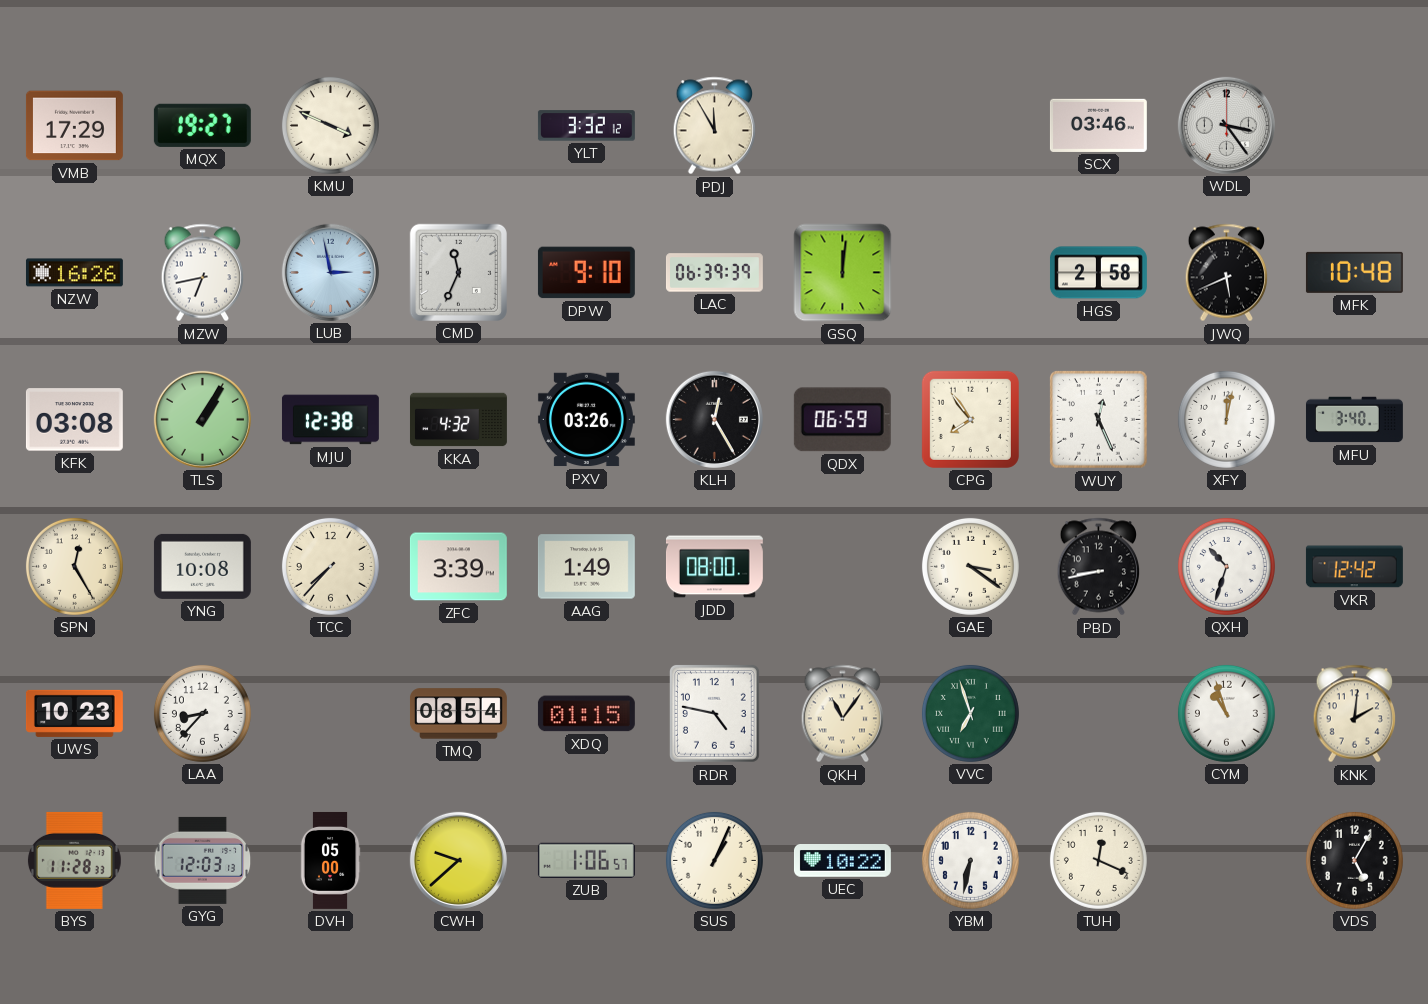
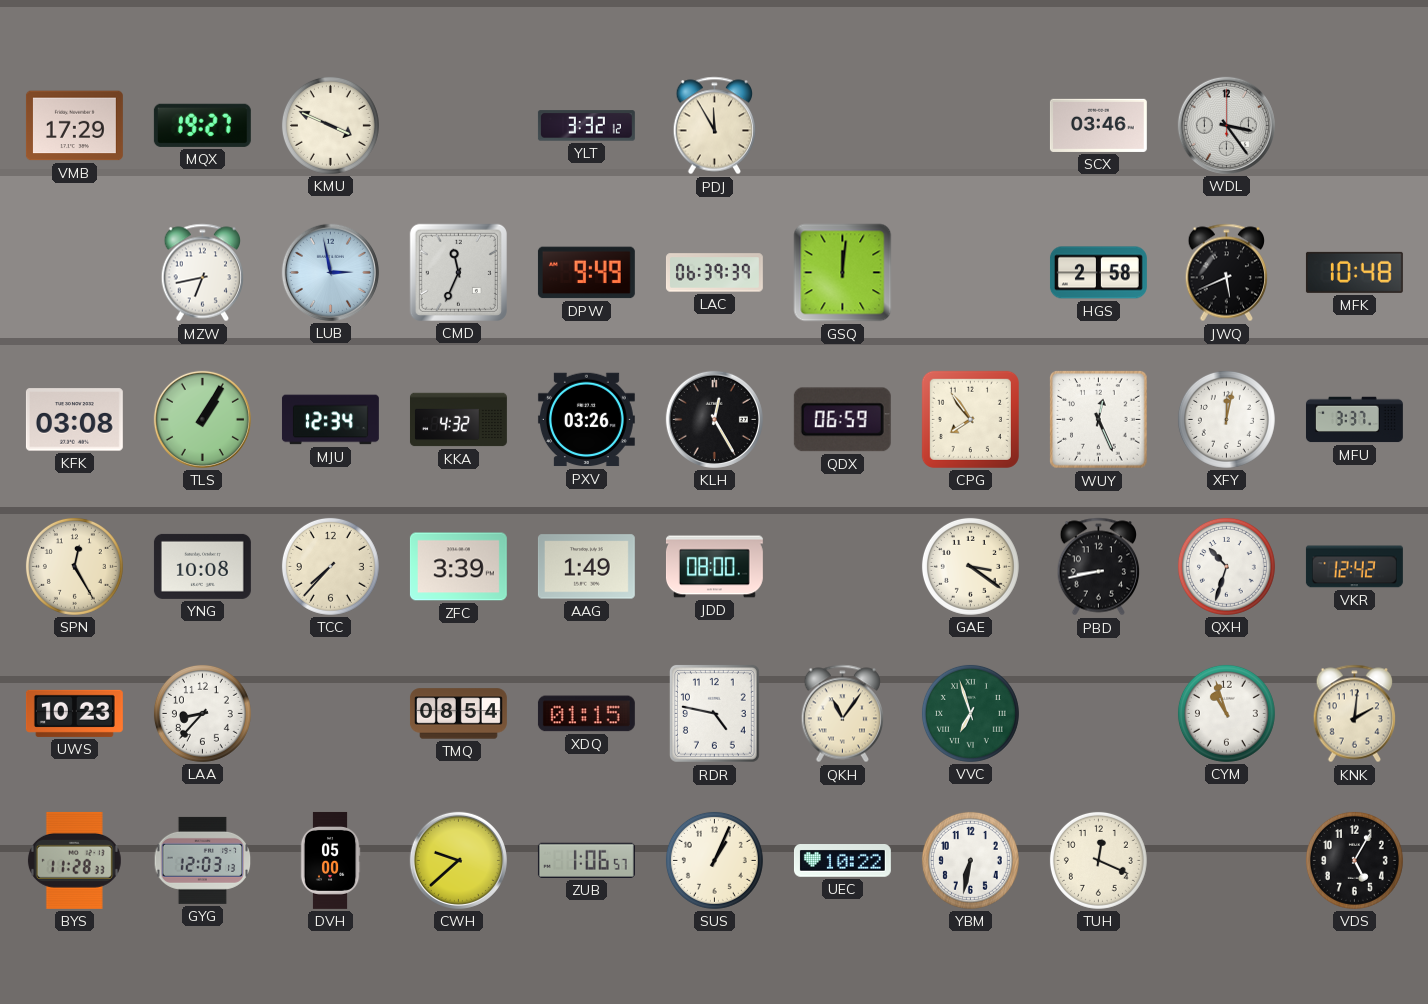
NZW: 16:26 -> none (74, 273)
DPW: 9:10 -> 9:49 (586, 273)
MJU: 12:38 -> 12:34 (330, 420)
MFU: 3:40 -> 3:37 (1354, 420)
